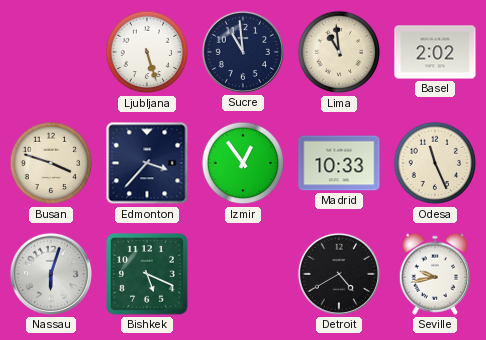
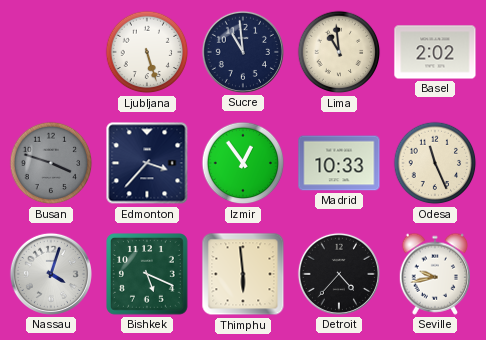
Busan dial: cream -> grey (51, 163)
Nassau: 6:03 -> 4:03 (51, 274)
Thimphu: none -> 5:59 (243, 274)
Detroit: 4:40 -> 4:37 (339, 274)
